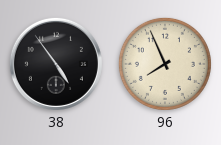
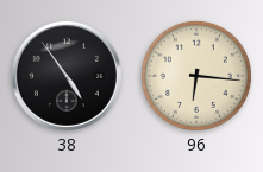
96: 7:56 -> 6:16 (196, 76)
